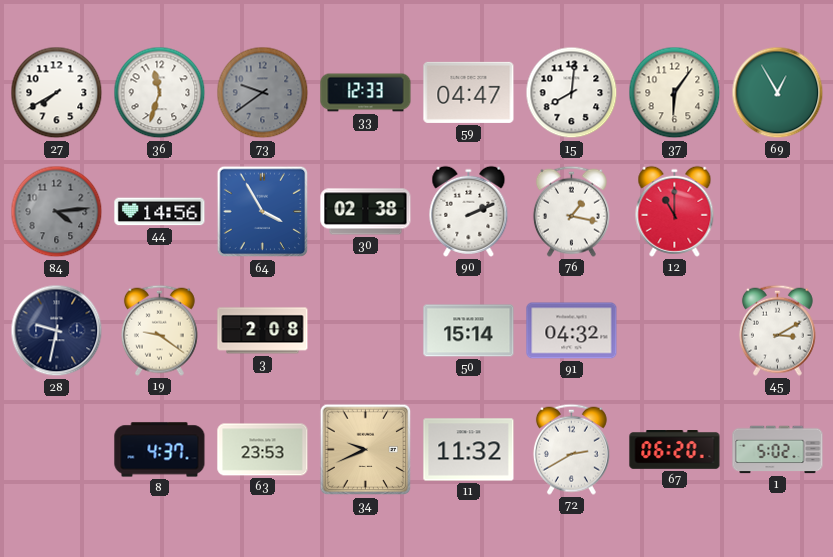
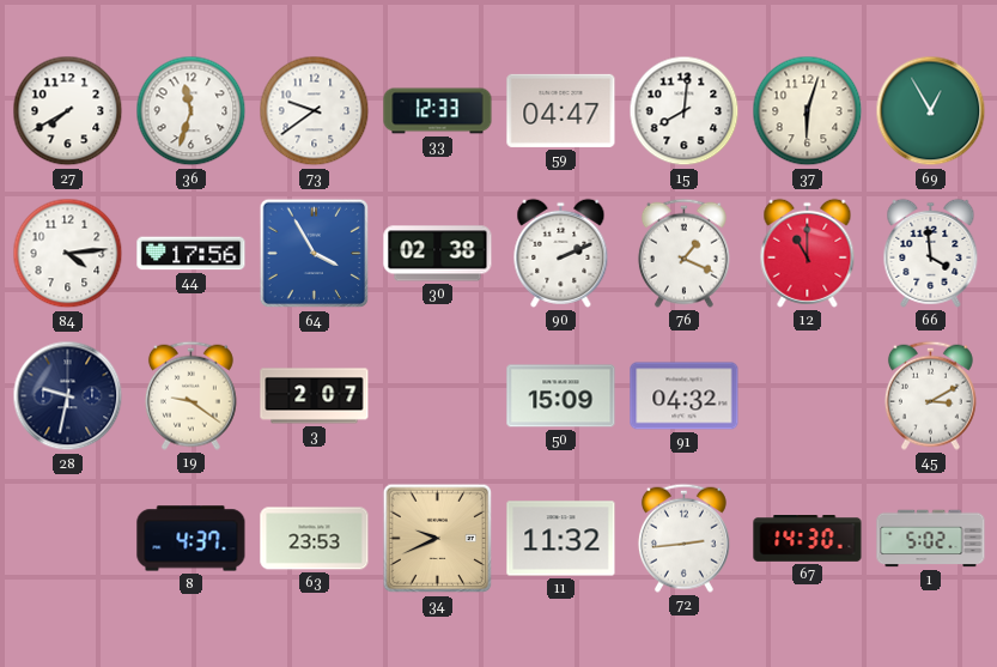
73 dial: grey -> white (315, 111)
37: 6:06 -> 6:03 (808, 111)
84 dial: grey -> white (68, 254)
44: 14:56 -> 17:56 (192, 254)
76: 1:17 -> 1:19 (683, 253)
66: none -> 3:59 (931, 253)
3: 2:08 -> 2:07 (315, 396)
50: 15:14 -> 15:09 (561, 396)
72: 2:40 -> 2:44 (683, 538)
67: 06:20 -> 14:30 (808, 539)
